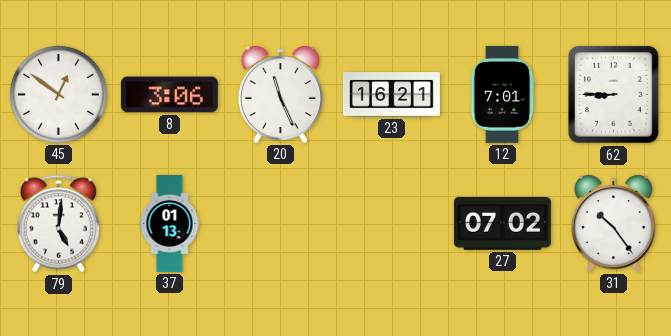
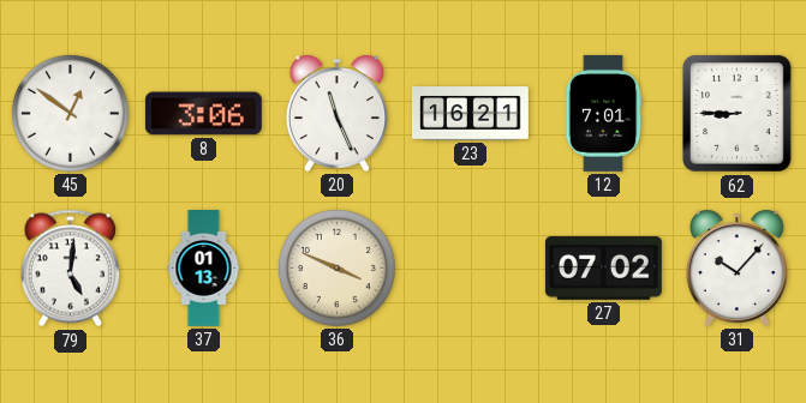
36: none -> 3:49 (336, 267)
31: 10:24 -> 10:07 (736, 267)
